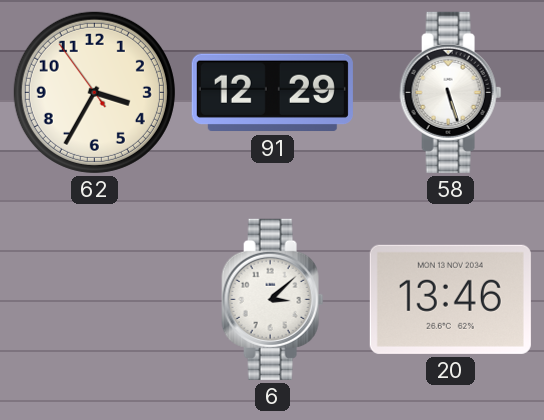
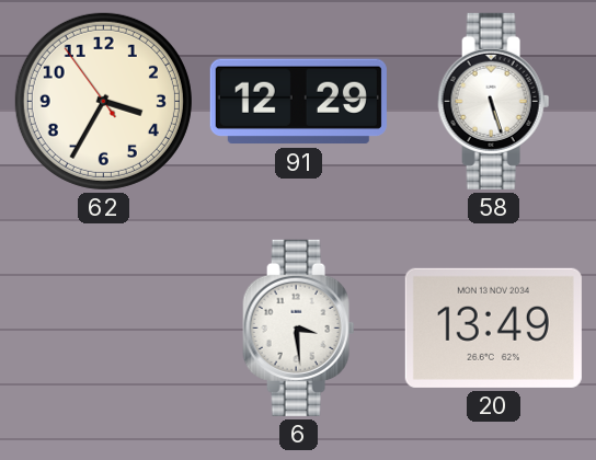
6: 3:08 -> 3:29 (299, 327)
20: 13:46 -> 13:49 (493, 327)
